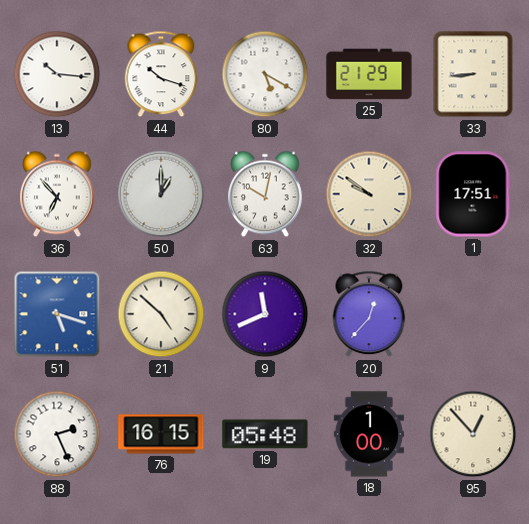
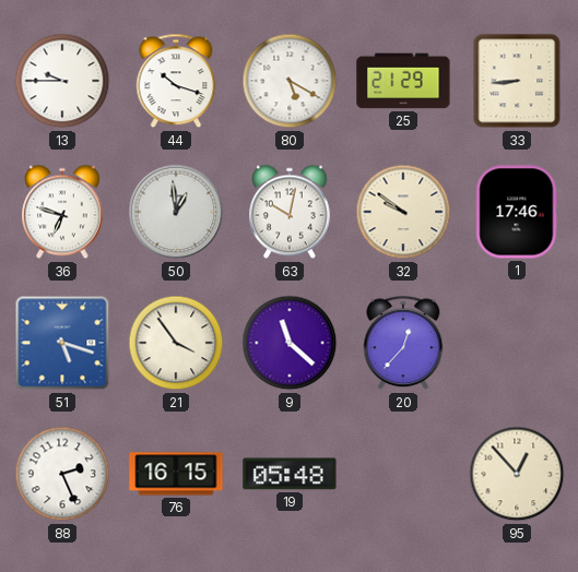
13: 10:16 -> 9:45 (62, 81)
36: 6:53 -> 6:48 (63, 212)
50: 1:00 -> 12:59 (176, 212)
1: 17:51 -> 17:46 (517, 212)
21: 4:52 -> 3:54 (176, 343)
9: 11:41 -> 11:22 (290, 343)
18: 1:00 -> none (369, 434)
